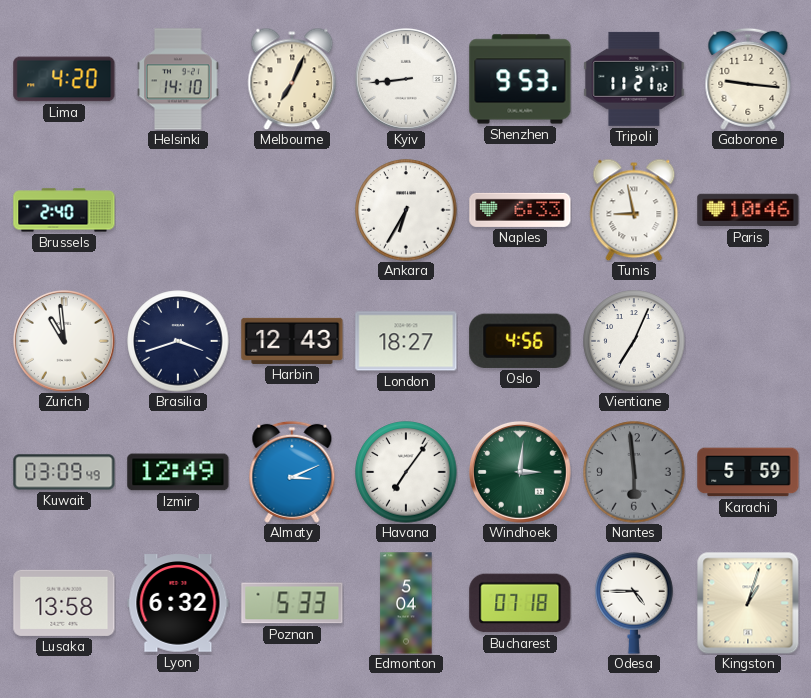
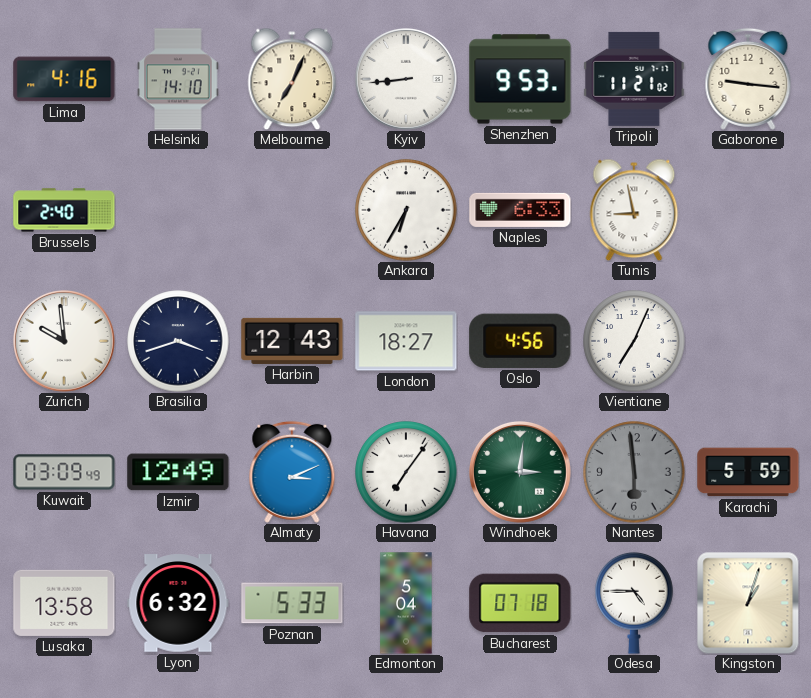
Lima: 4:20 -> 4:16 (64, 79)
Paris: 10:46 -> none (748, 210)
Zurich: 10:59 -> 9:59 (64, 341)
